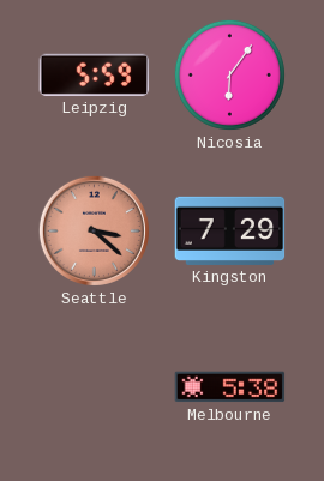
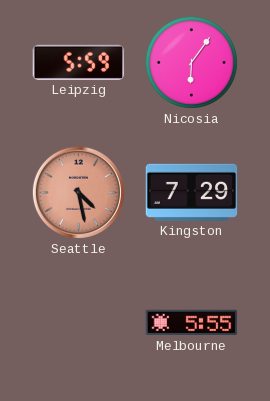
Seattle: 3:22 -> 4:28 (78, 192)
Melbourne: 5:38 -> 5:55 (192, 323)
